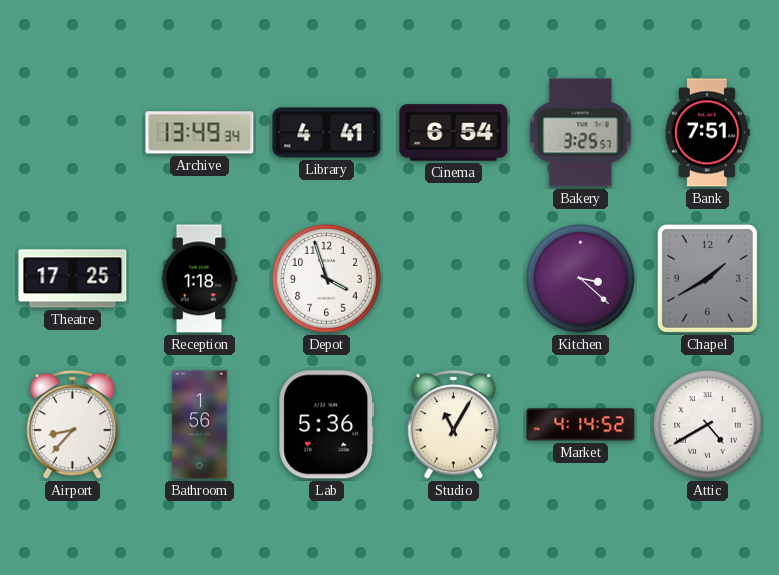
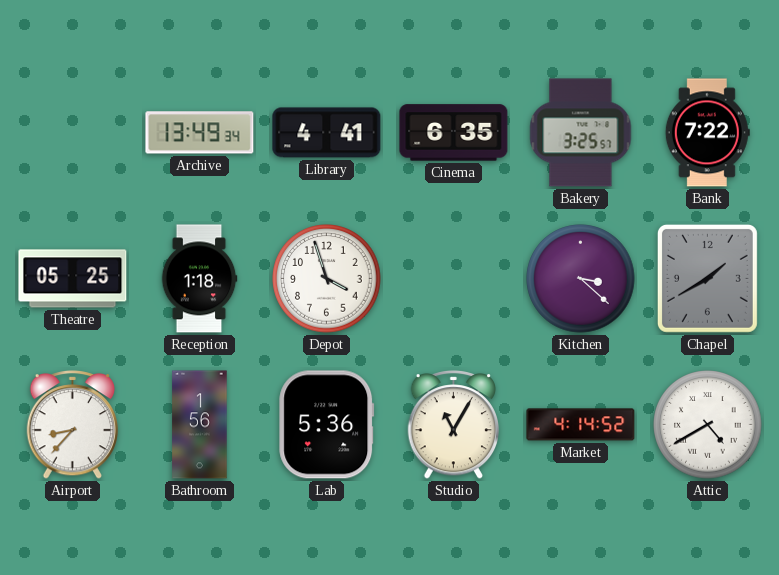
Cinema: 6:54 -> 6:35 (454, 133)
Bank: 7:51 -> 7:22 (707, 133)
Theatre: 17:25 -> 05:25 (73, 279)
